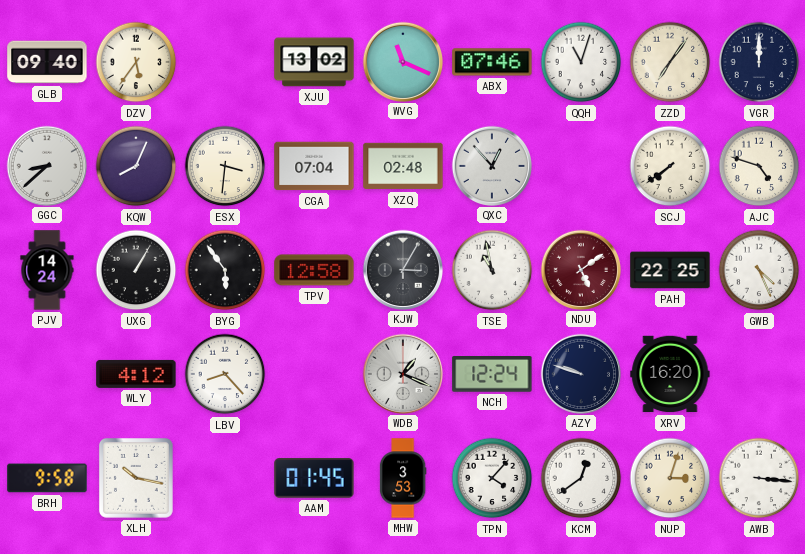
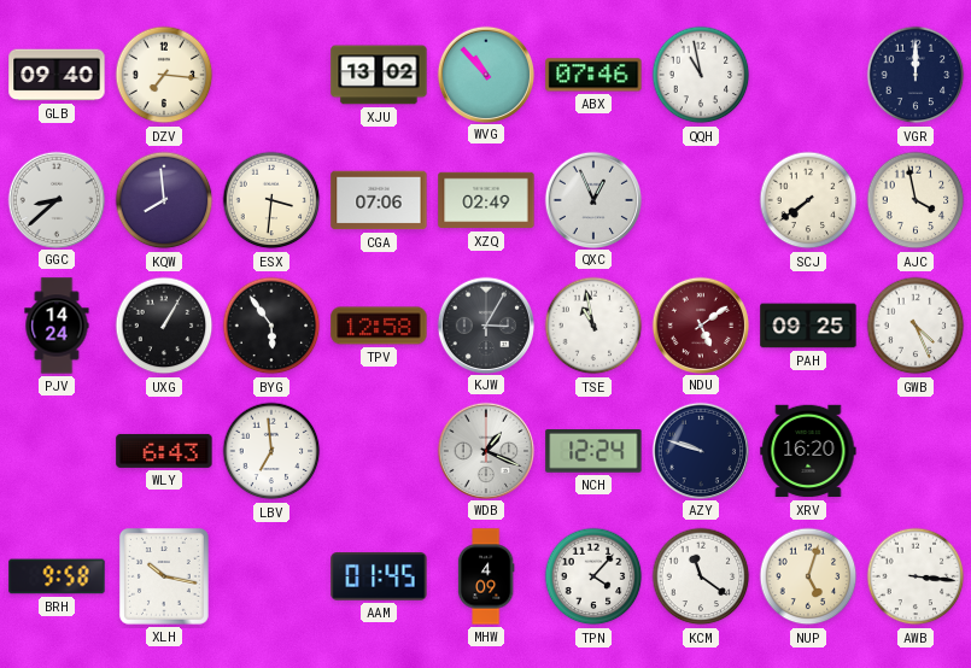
DZV: 5:36 -> 7:16 (164, 75)
WVG: 11:19 -> 10:53 (485, 74)
QQH: 11:03 -> 10:58 (701, 75)
ZZD: 7:06 -> none (670, 62)
KQW: 8:04 -> 7:59 (164, 200)
CGA: 07:04 -> 07:06 (379, 200)
XZQ: 02:48 -> 02:49 (486, 200)
QXC: 12:53 -> 12:56 (592, 199)
AJC: 4:48 -> 3:58 (916, 200)
PAH: 22:25 -> 09:25 (808, 326)
WLY: 4:12 -> 6:43 (164, 451)
LBV: 8:23 -> 6:59 (271, 451)
MHW: 3:53 -> 4:09 (486, 576)
KCM: 12:39 -> 11:21 (701, 576)
NUP: 3:03 -> 5:03 (808, 576)
